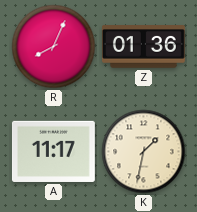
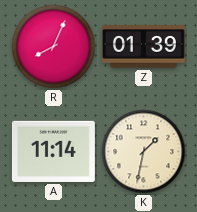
Z: 01:36 -> 01:39 (143, 47)
A: 11:17 -> 11:14 (53, 151)
